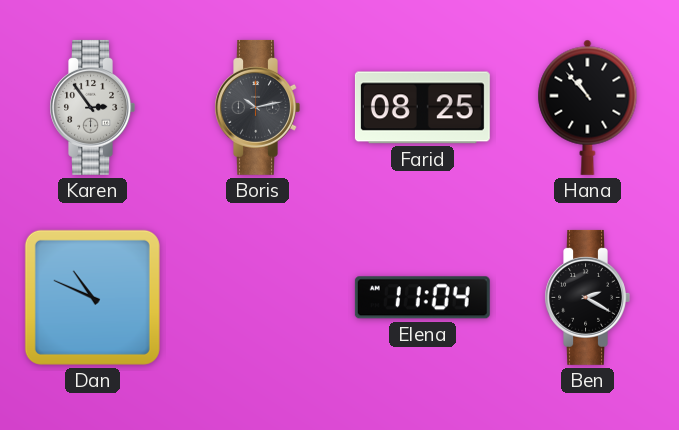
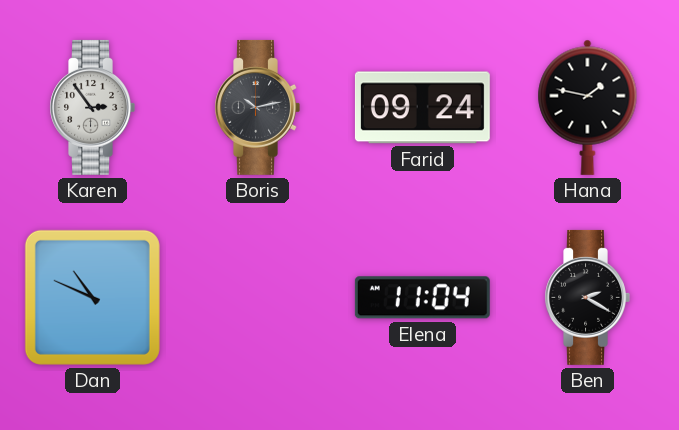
Farid: 08:25 -> 09:24 (422, 108)
Hana: 10:53 -> 1:47 (588, 107)
